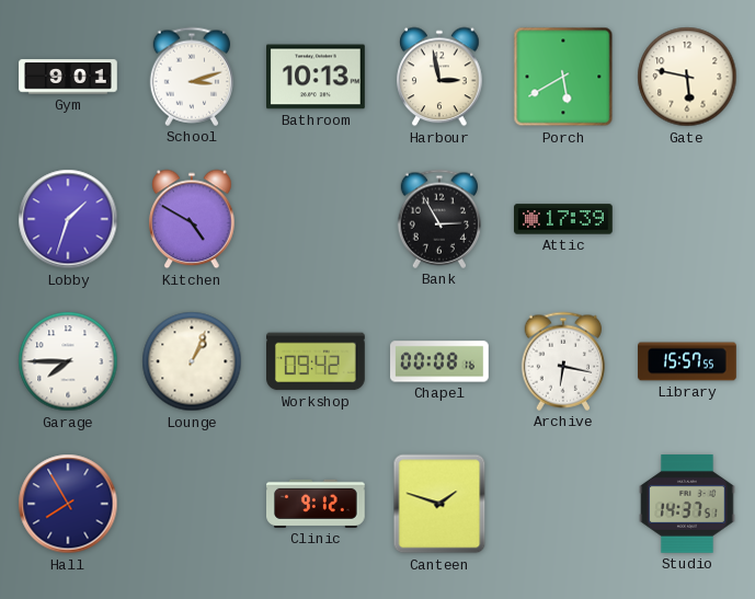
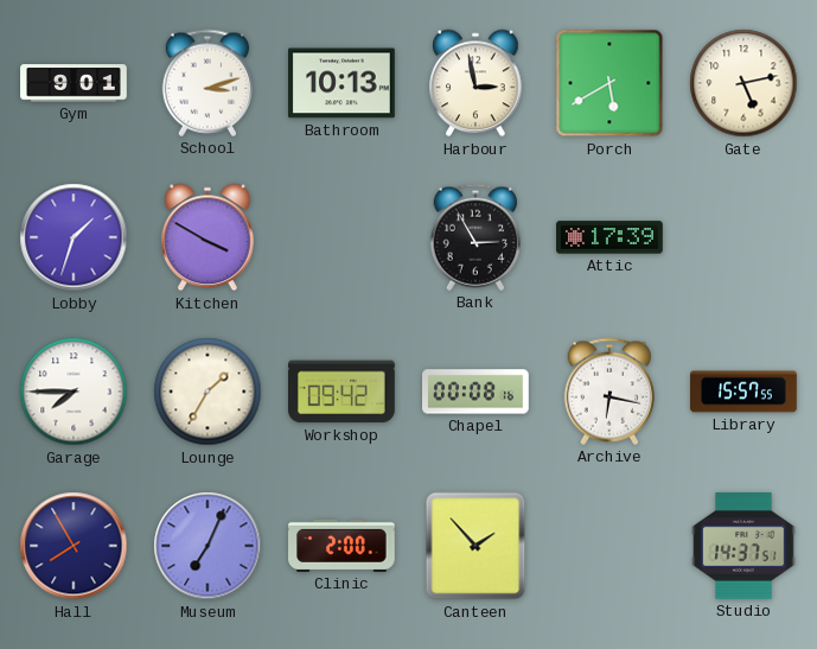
Gate: 5:47 -> 5:13 (743, 83)
Kitchen: 4:50 -> 3:50 (208, 237)
Lounge: 1:04 -> 1:35 (208, 392)
Museum: none -> 7:04 (208, 546)
Clinic: 9:12 -> 2:00 (343, 546)
Canteen: 1:48 -> 1:53 (475, 546)
